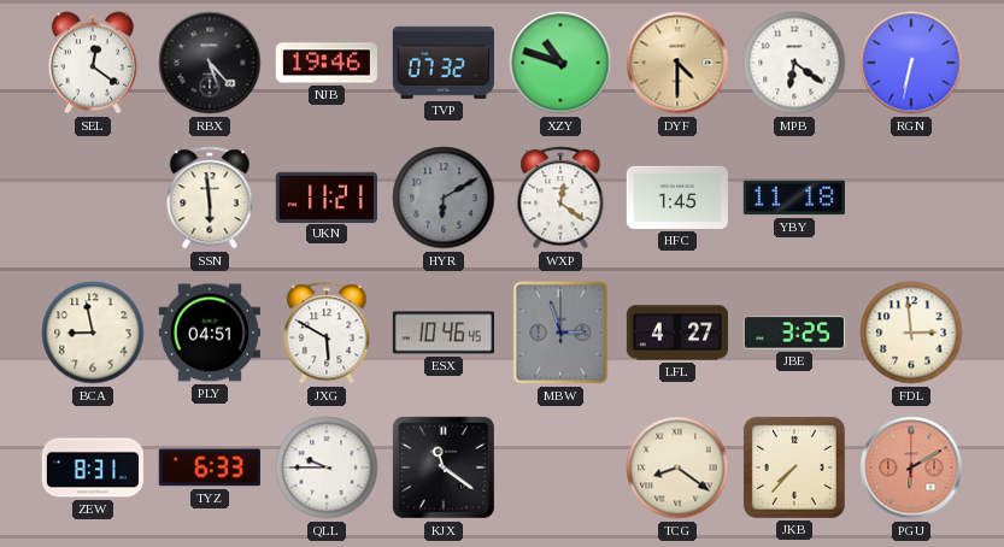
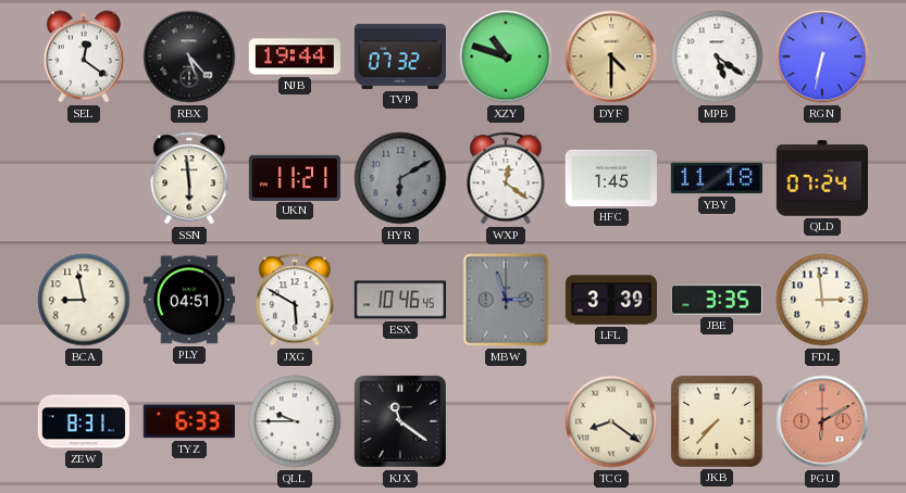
NJB: 19:46 -> 19:44 (295, 56)
MPB: 6:21 -> 5:21 (717, 56)
QLD: none -> 07:24 (821, 178)
LFL: 4:27 -> 3:39 (610, 300)
JBE: 3:25 -> 3:35 (716, 300)
